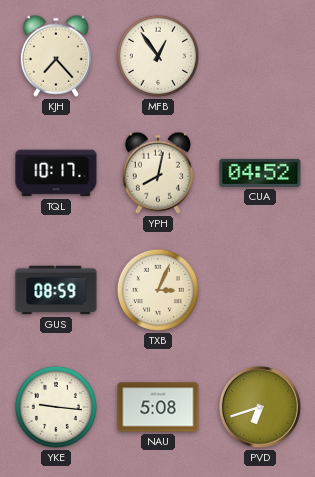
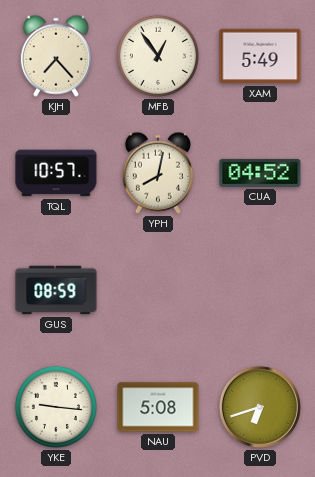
XAM: none -> 5:49 (260, 56)
TQL: 10:17 -> 10:57 (56, 173)
TXB: 3:04 -> none (158, 290)
